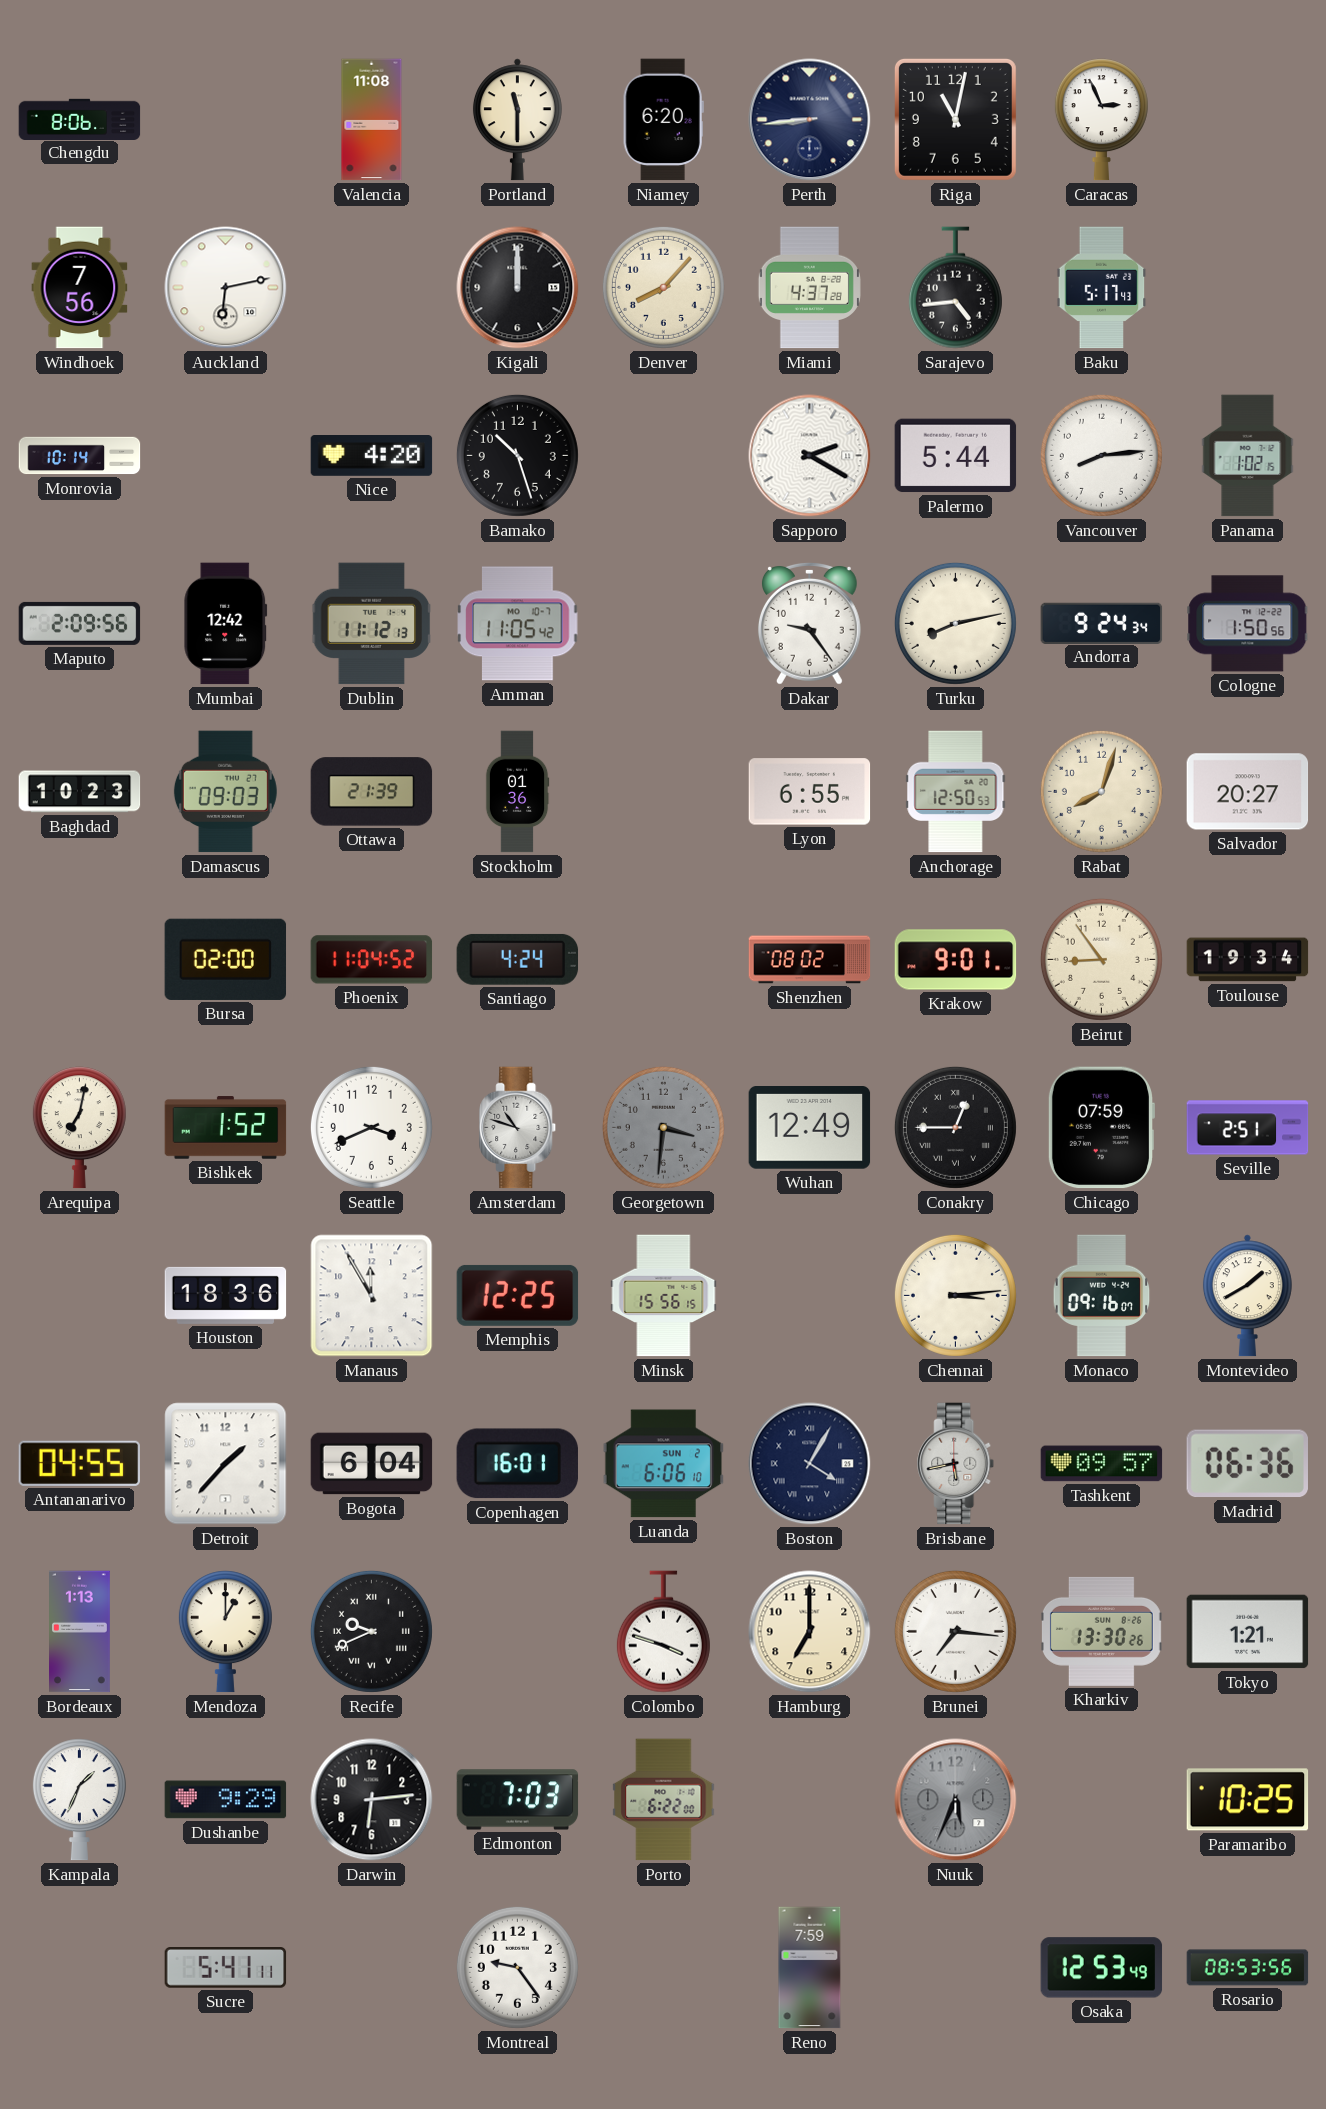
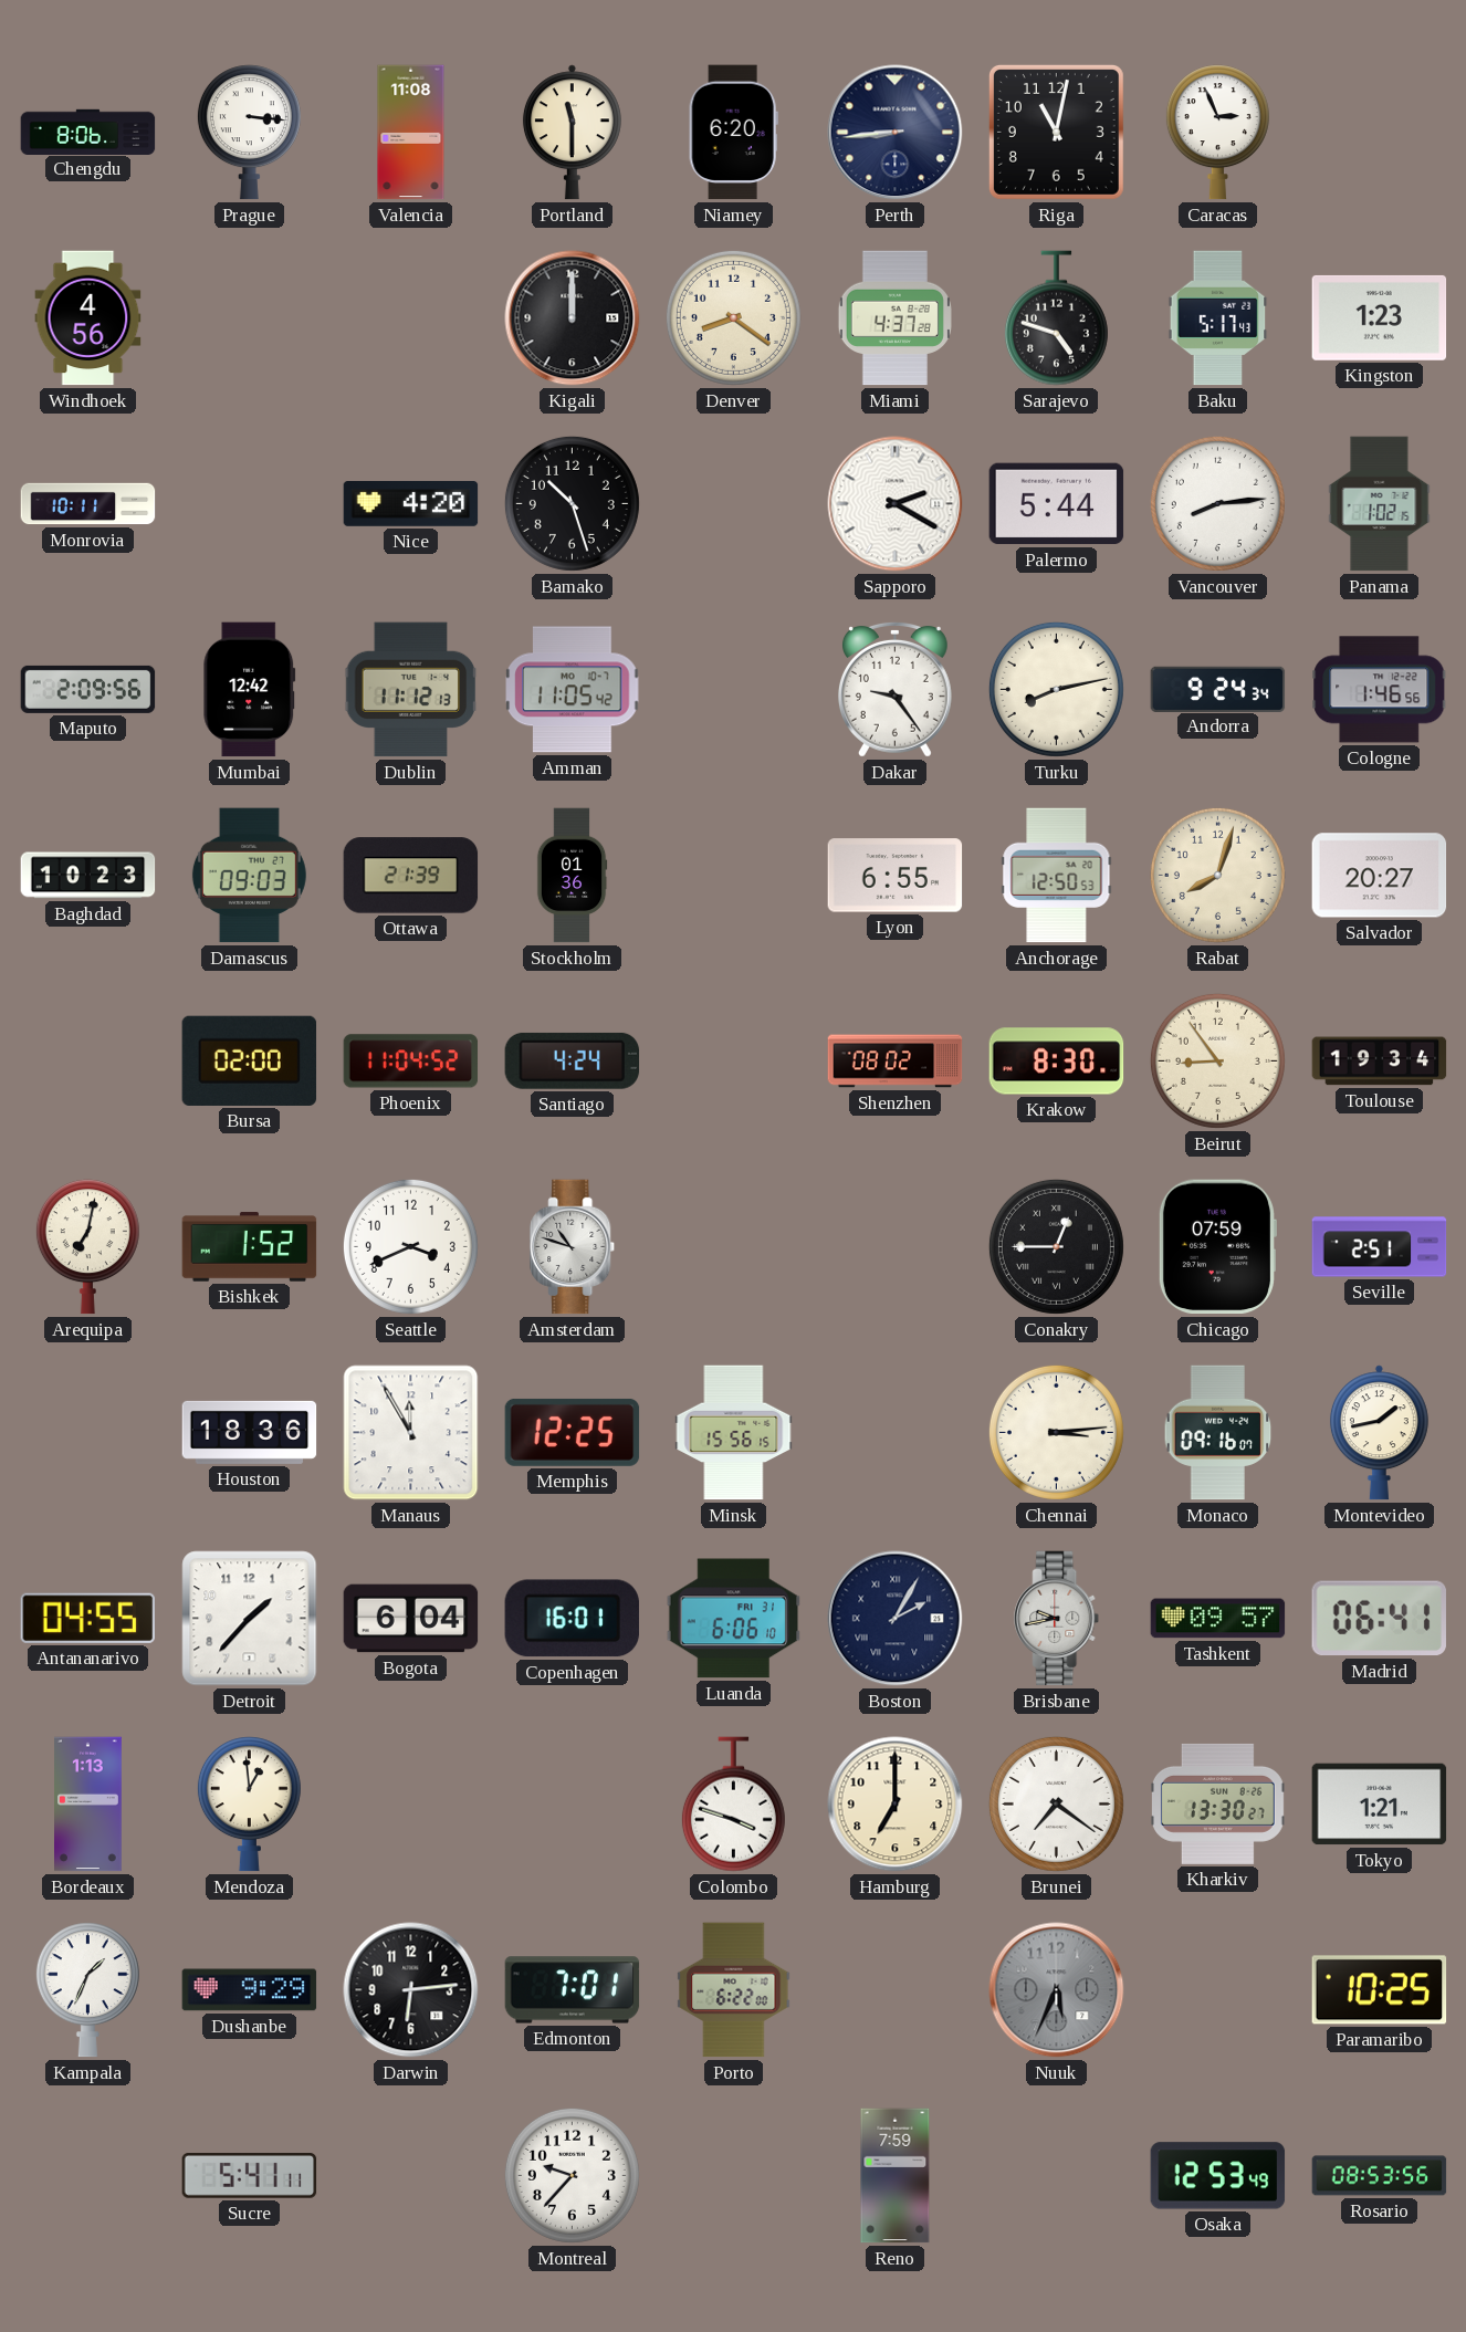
Prague: none -> 3:16 (249, 133)
Windhoek: 7:56 -> 4:56 (88, 318)
Auckland: 6:13 -> none (226, 288)
Denver: 8:07 -> 8:21 (733, 317)
Sarajevo: 4:44 -> 4:48 (1056, 318)
Kingston: none -> 1:23 (1380, 317)
Monrovia: 10:14 -> 10:11 (88, 504)
Cologne: 1:50 -> 1:46 (1380, 690)
Krakow: 9:01 -> 8:30 (1057, 1062)
Georgetown: 3:31 -> none (663, 1127)
Wuhan: 12:49 -> none (810, 1128)
Montevideo: 1:40 -> 1:43 (1379, 1433)
Luanda date: SUN 2 -> FRI 31 (734, 1619)
Boston: 4:05 -> 2:05 (896, 1619)
Brisbane: 5:43 -> 9:43 (1057, 1619)
Madrid: 06:36 -> 06:41 (1379, 1619)
Mendoza: 1:00 -> 12:59 (249, 1805)
Recife: 9:41 -> none (371, 1631)
Brunei: 7:16 -> 7:21 (1056, 1803)
Kharkiv: 13:30:26 -> 13:30:27 (1217, 1803)
Edmonton: 7:03 -> 7:01 (573, 1990)
Montreal: 9:24 -> 9:37 (572, 2175)
